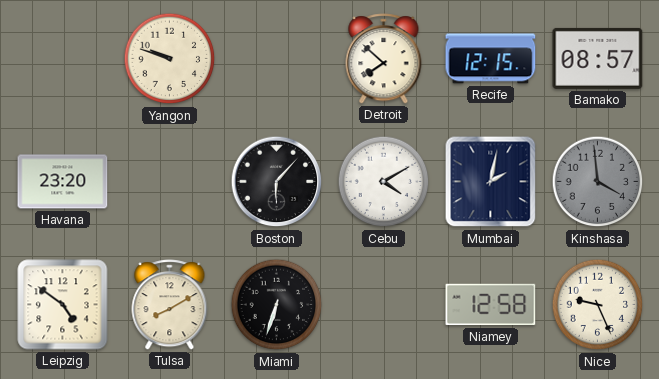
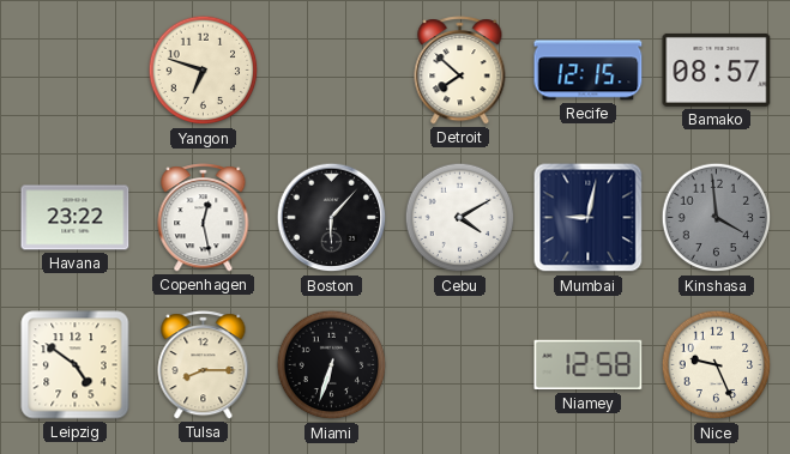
Yangon: 9:48 -> 6:48 (204, 71)
Havana: 23:20 -> 23:22 (76, 218)
Copenhagen: none -> 12:28 (204, 218)
Mumbai: 2:02 -> 9:02 (589, 218)
Tulsa: 8:10 -> 8:15 (204, 365)
